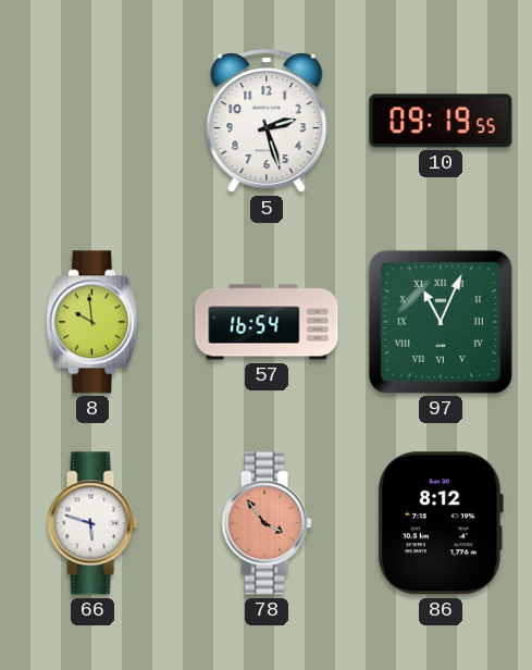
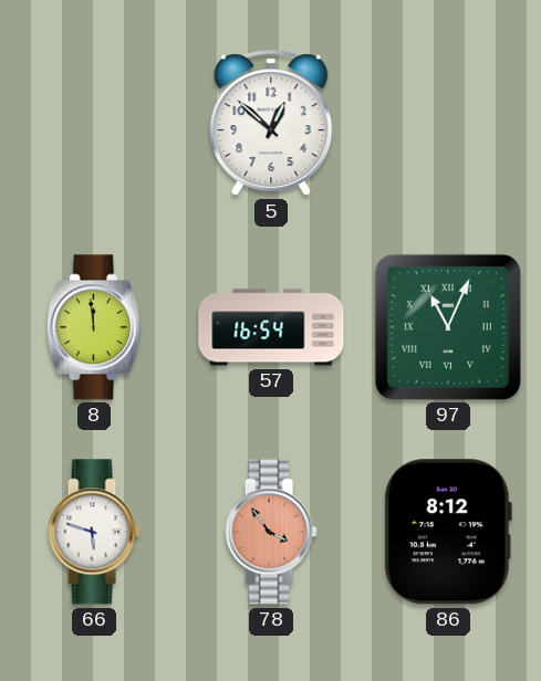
5: 2:27 -> 12:52 (271, 124)
10: 09:19 -> none (441, 121)
8: 9:59 -> 11:59 (94, 327)
